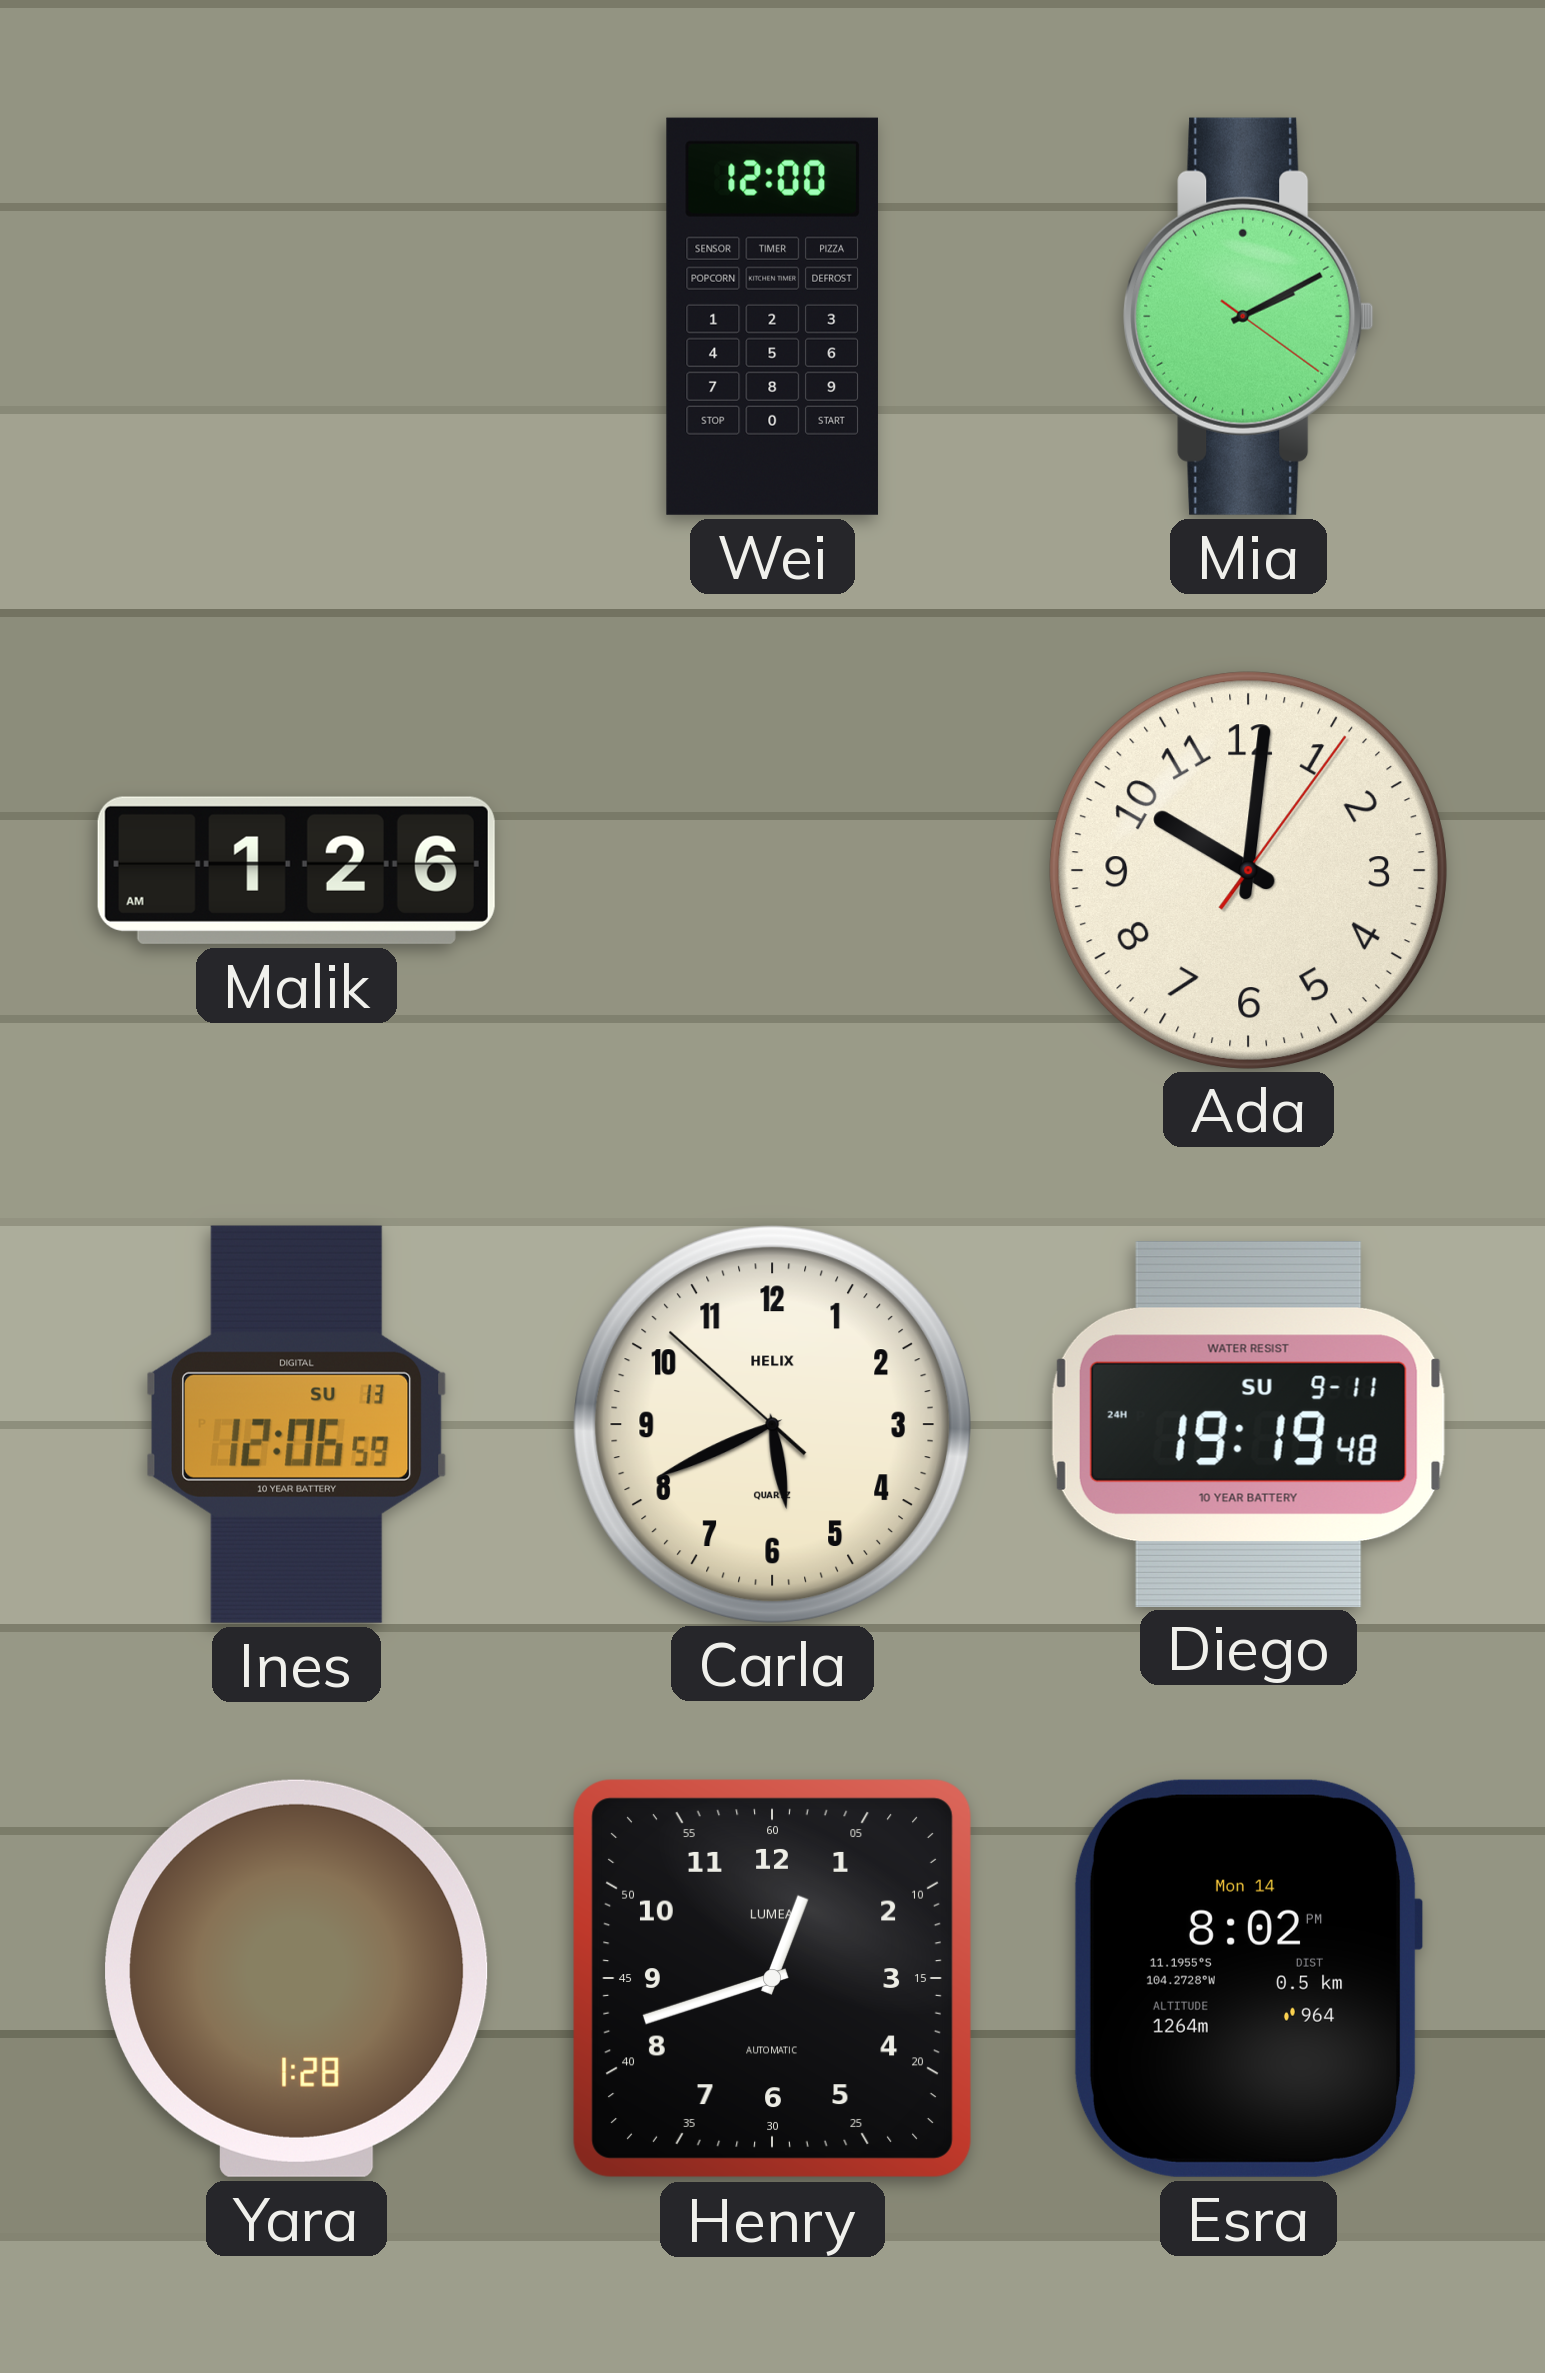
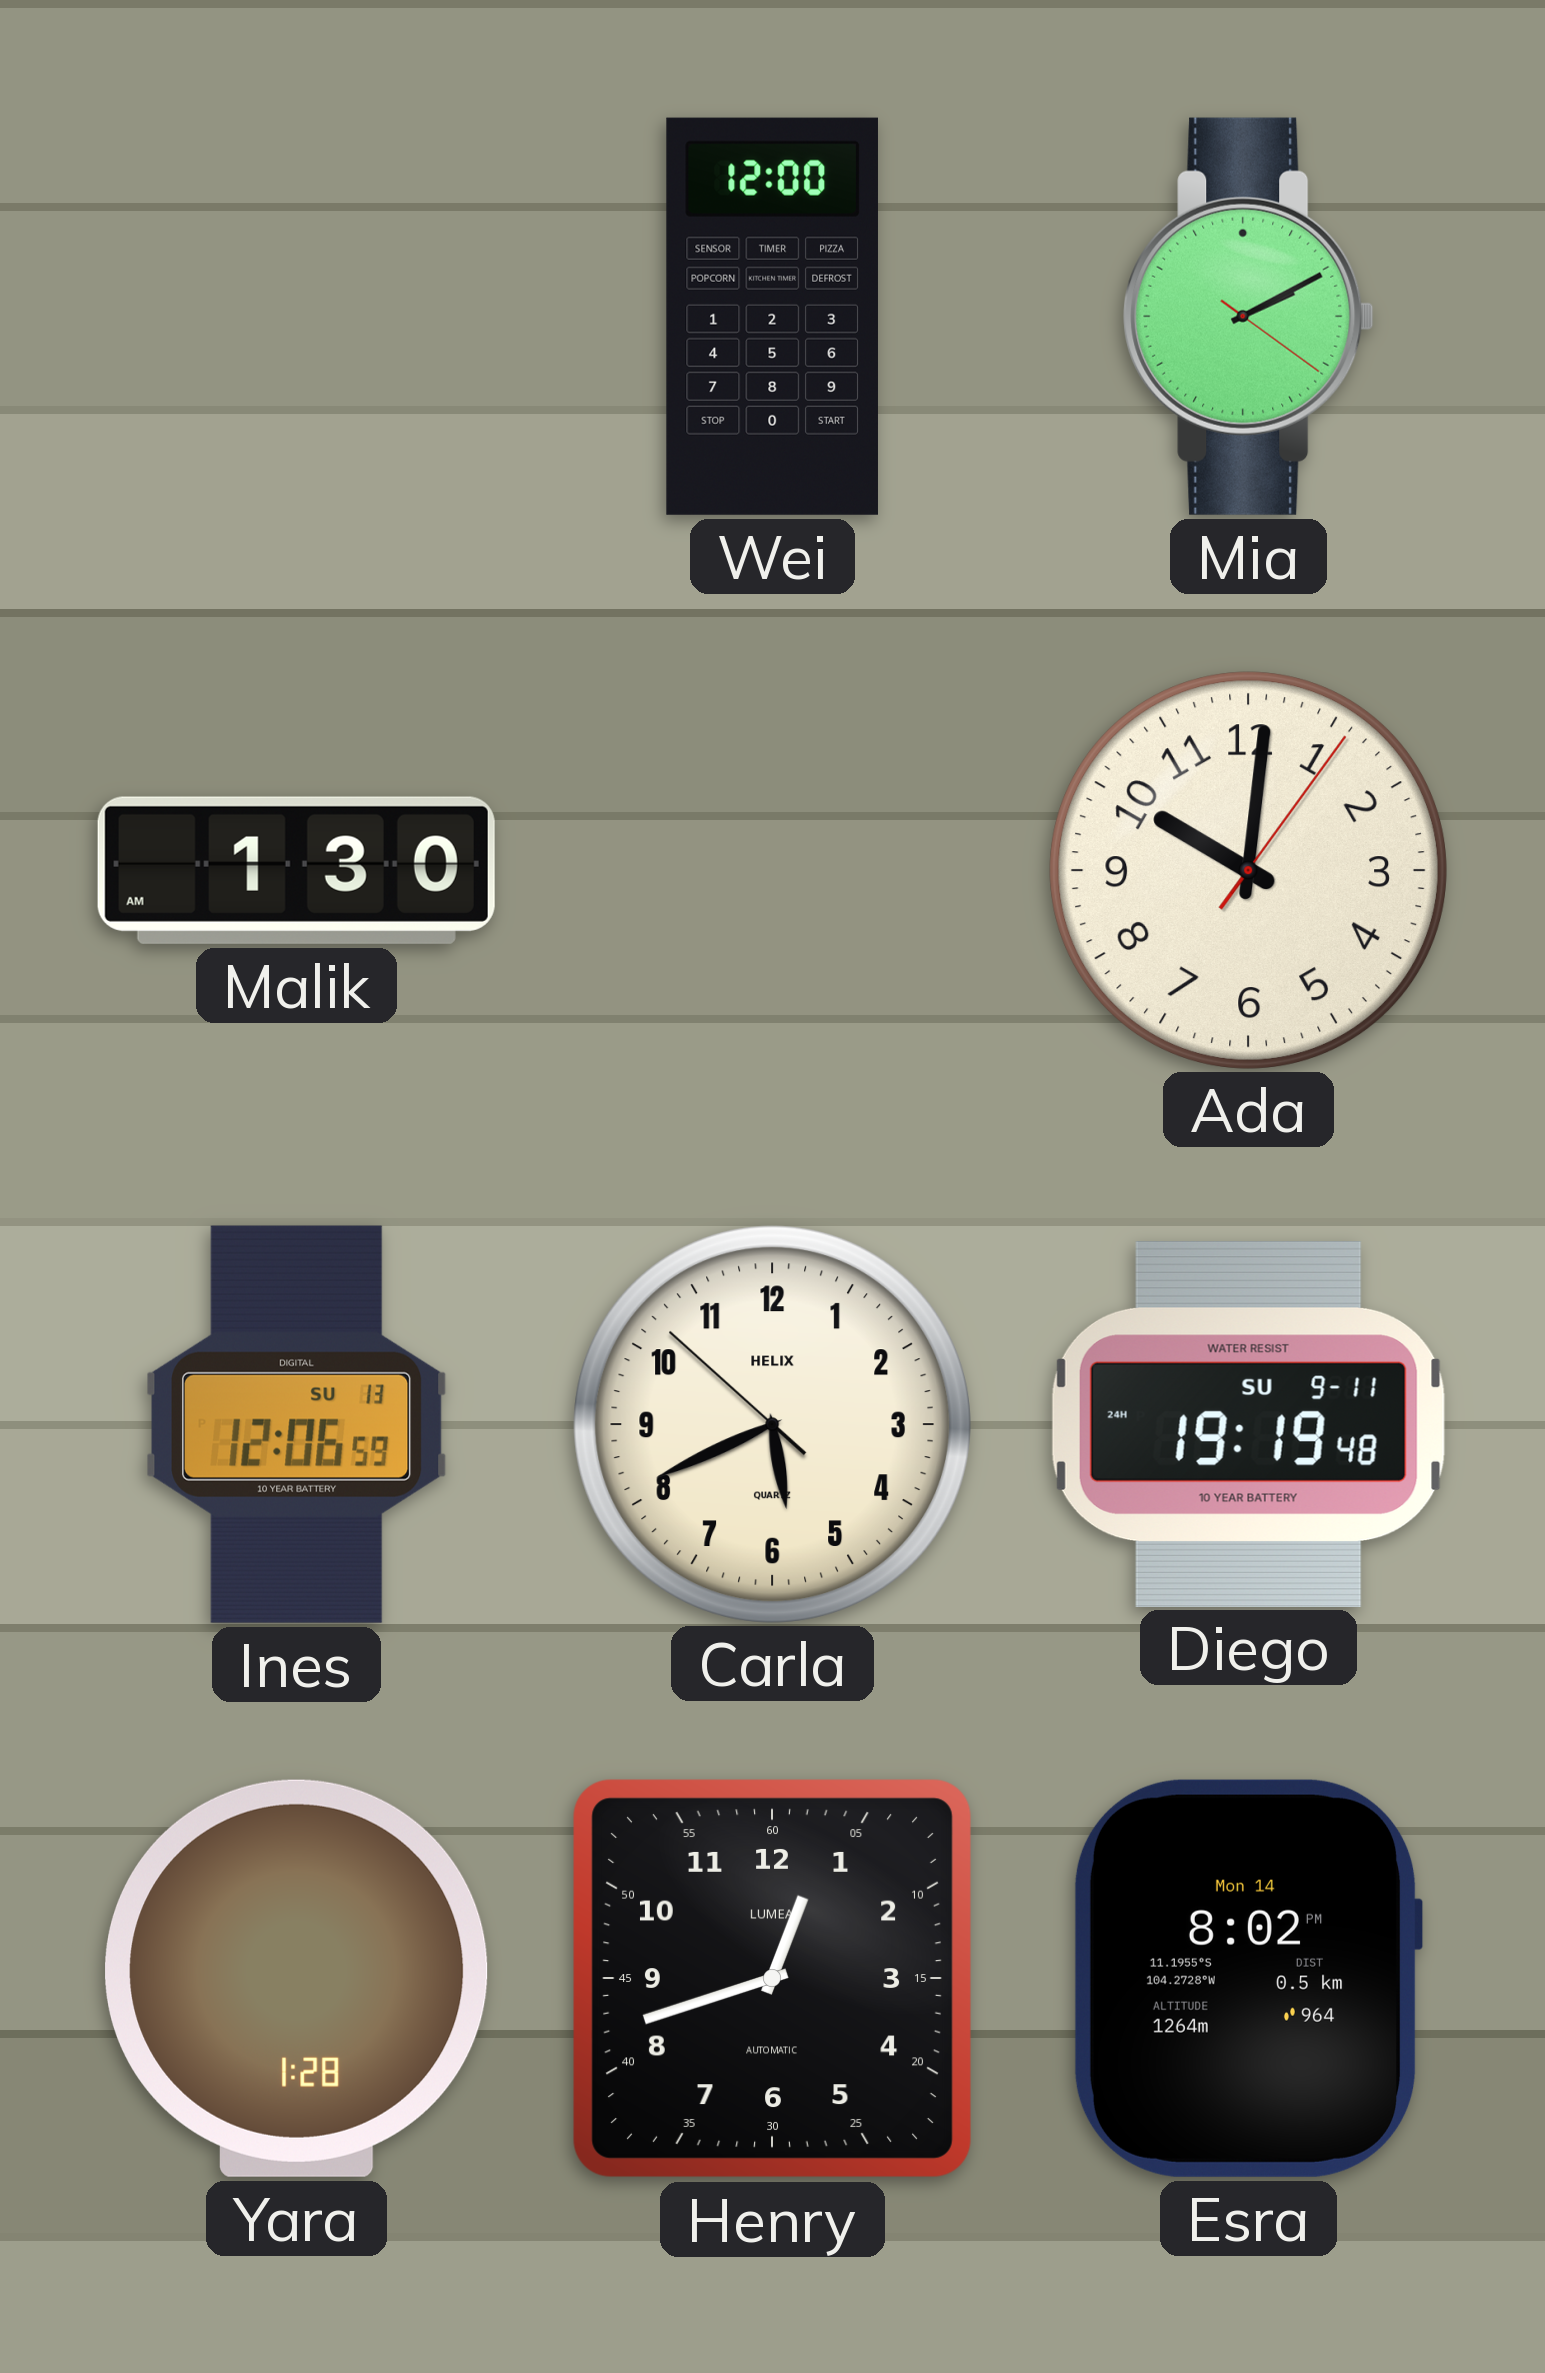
Malik: 1:26 -> 1:30 (296, 870)
